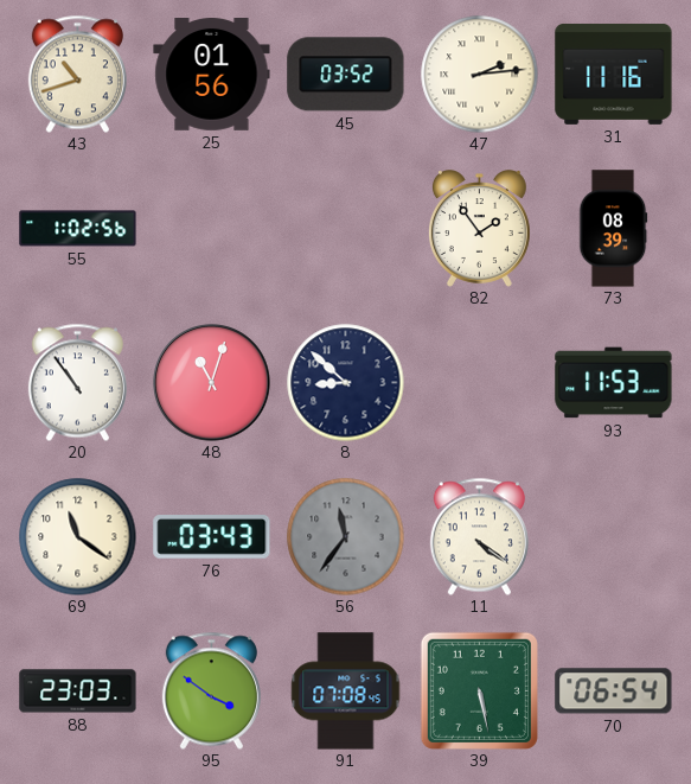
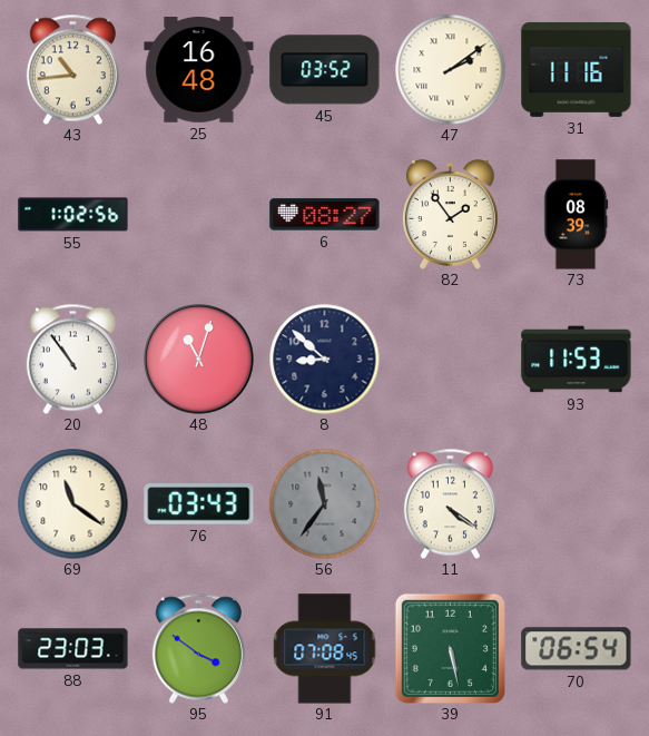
43: 10:42 -> 10:44 (72, 69)
25: 01:56 -> 16:48 (199, 70)
47: 2:14 -> 2:09 (451, 70)
6: none -> 08:27 (325, 215)
